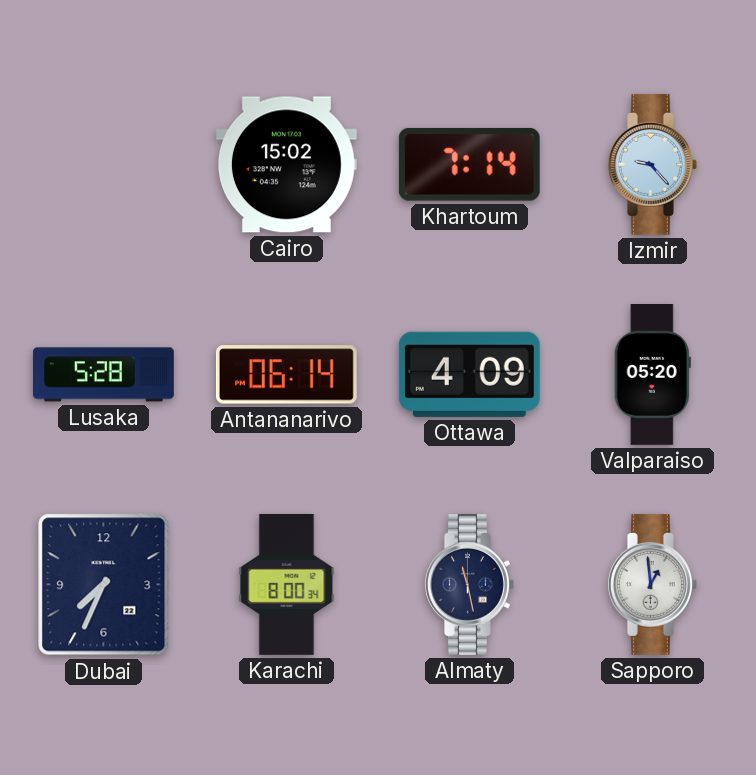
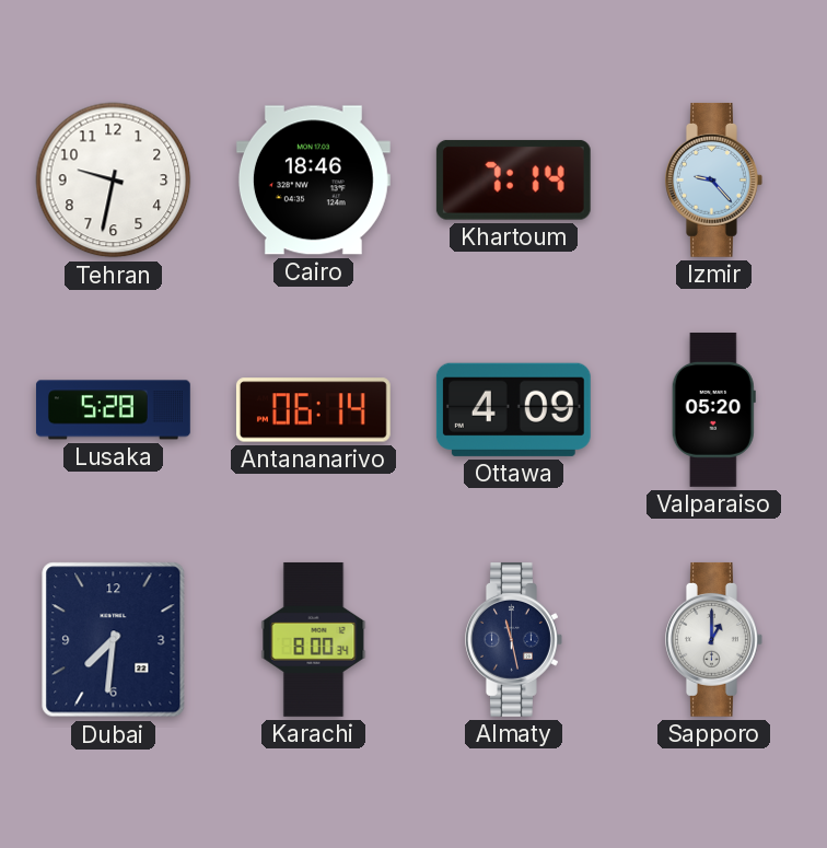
Tehran: none -> 9:32 (114, 181)
Cairo: 15:02 -> 18:46 (313, 181)
Dubai: 7:34 -> 7:31 (114, 640)
Sapporo: 12:59 -> 1:00 (714, 639)
